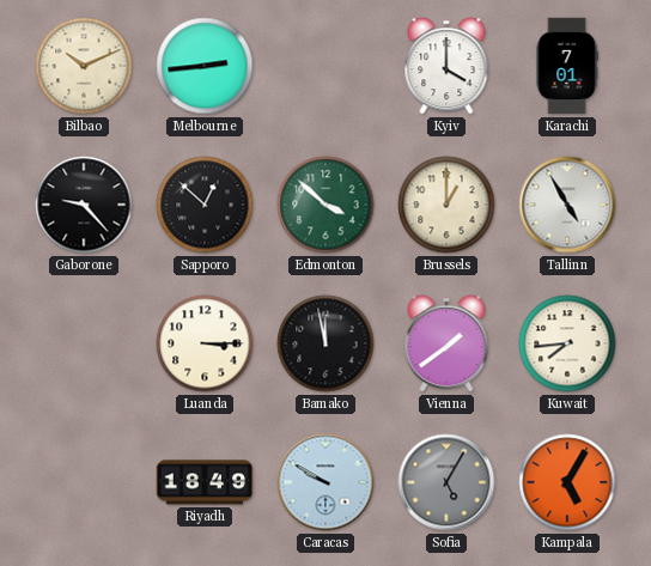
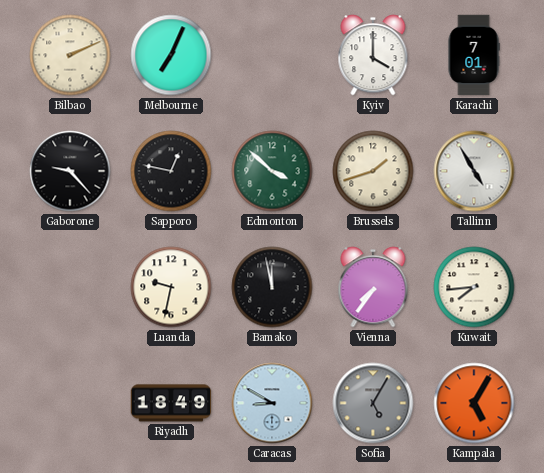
Bilbao: 10:11 -> 2:11 (70, 55)
Melbourne: 2:44 -> 7:04 (171, 55)
Sapporo: 12:52 -> 12:47 (171, 171)
Brussels: 1:00 -> 1:42 (373, 171)
Luanda: 3:15 -> 9:32 (171, 287)
Vienna: 1:39 -> 7:36 (373, 287)
Caracas: 9:50 -> 8:50 (272, 403)
